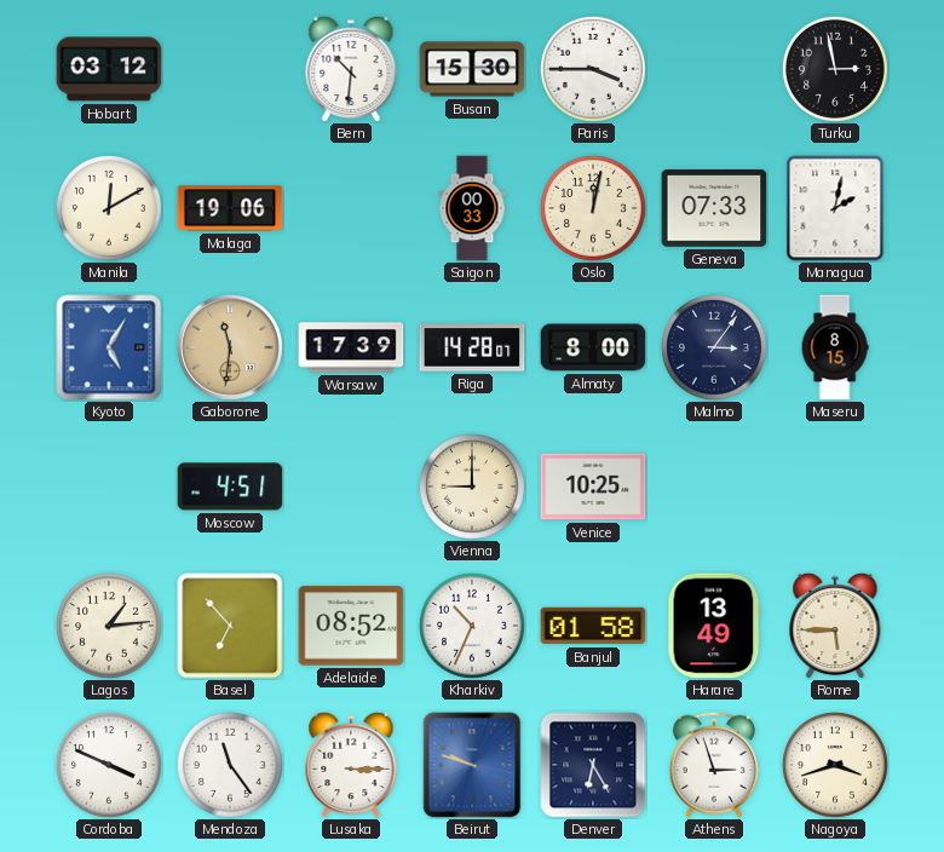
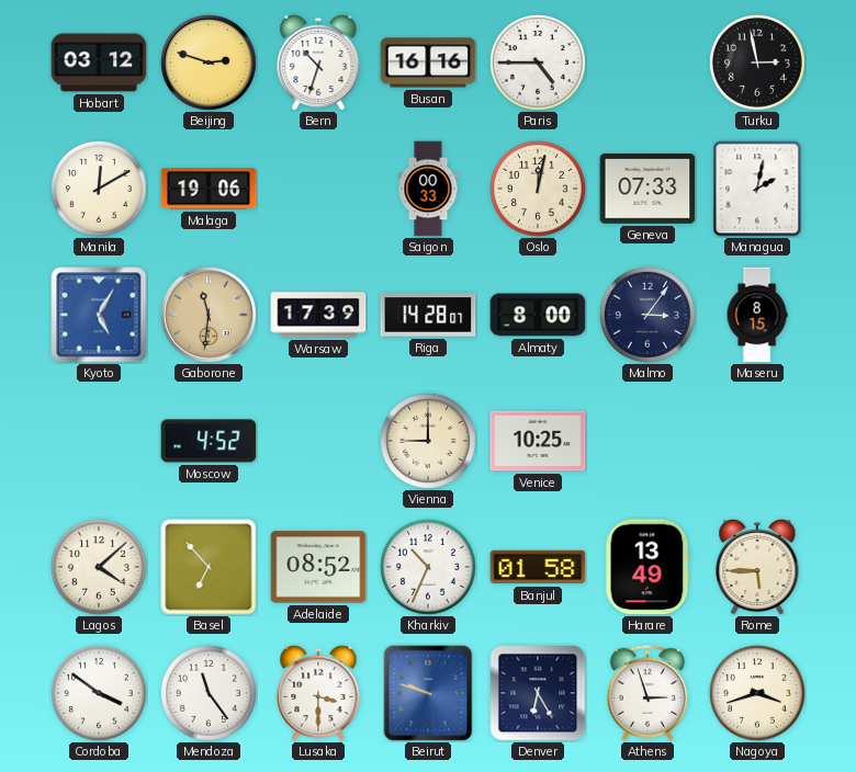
Beijing: none -> 2:48 (209, 63)
Bern: 10:31 -> 10:33 (318, 63)
Busan: 15:30 -> 16:16 (428, 63)
Paris: 3:45 -> 4:45 (538, 63)
Moscow: 4:51 -> 4:52 (209, 441)
Lagos: 1:14 -> 4:08 (99, 567)
Cordoba: 3:49 -> 3:51 (99, 693)
Lusaka: 3:15 -> 3:30 (318, 693)
